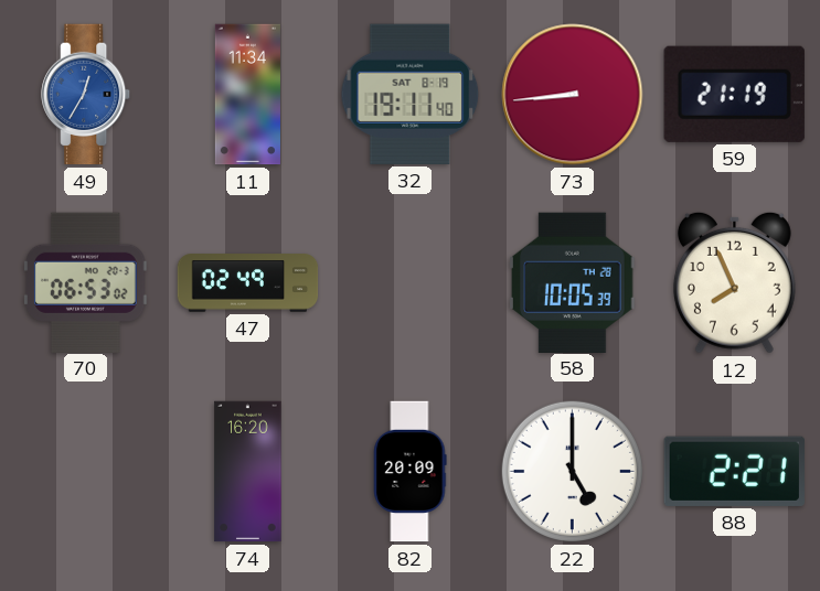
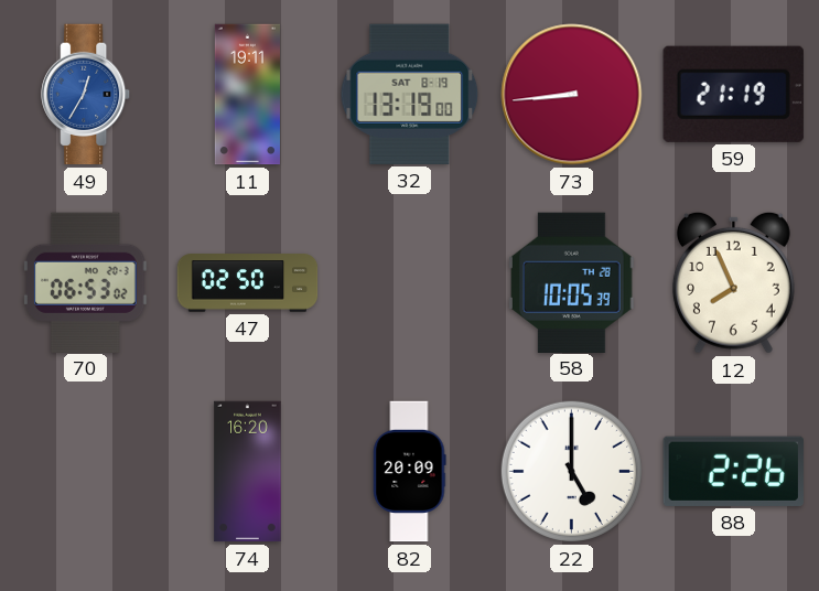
11: 11:34 -> 19:11 (247, 95)
32: 19:11 -> 13:19 (410, 94)
47: 02:49 -> 02:50 (248, 283)
88: 2:21 -> 2:26 (733, 471)
